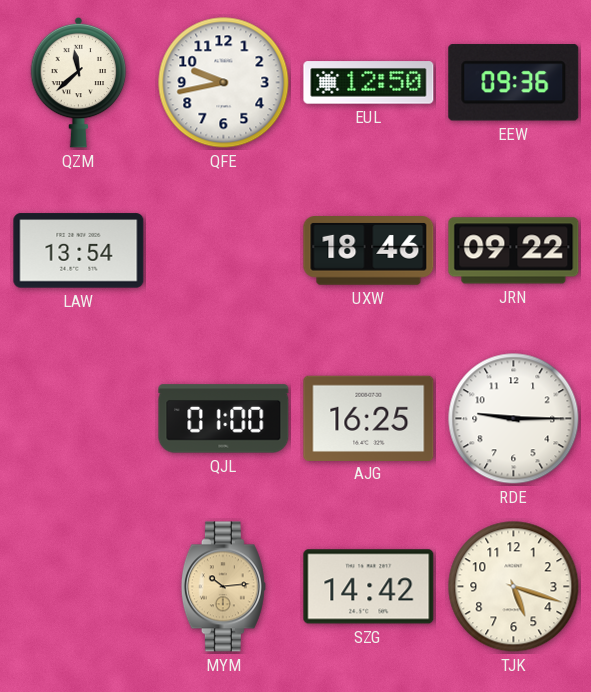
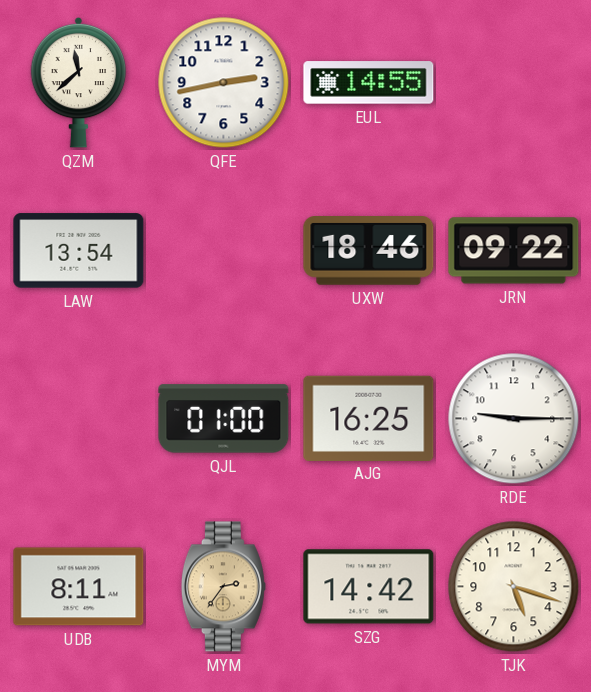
QFE: 9:43 -> 2:43 (224, 83)
EUL: 12:50 -> 14:55 (369, 83)
EEW: 09:36 -> none (514, 83)
UDB: none -> 8:11 (79, 587)
MYM: 10:14 -> 2:36 (223, 587)
